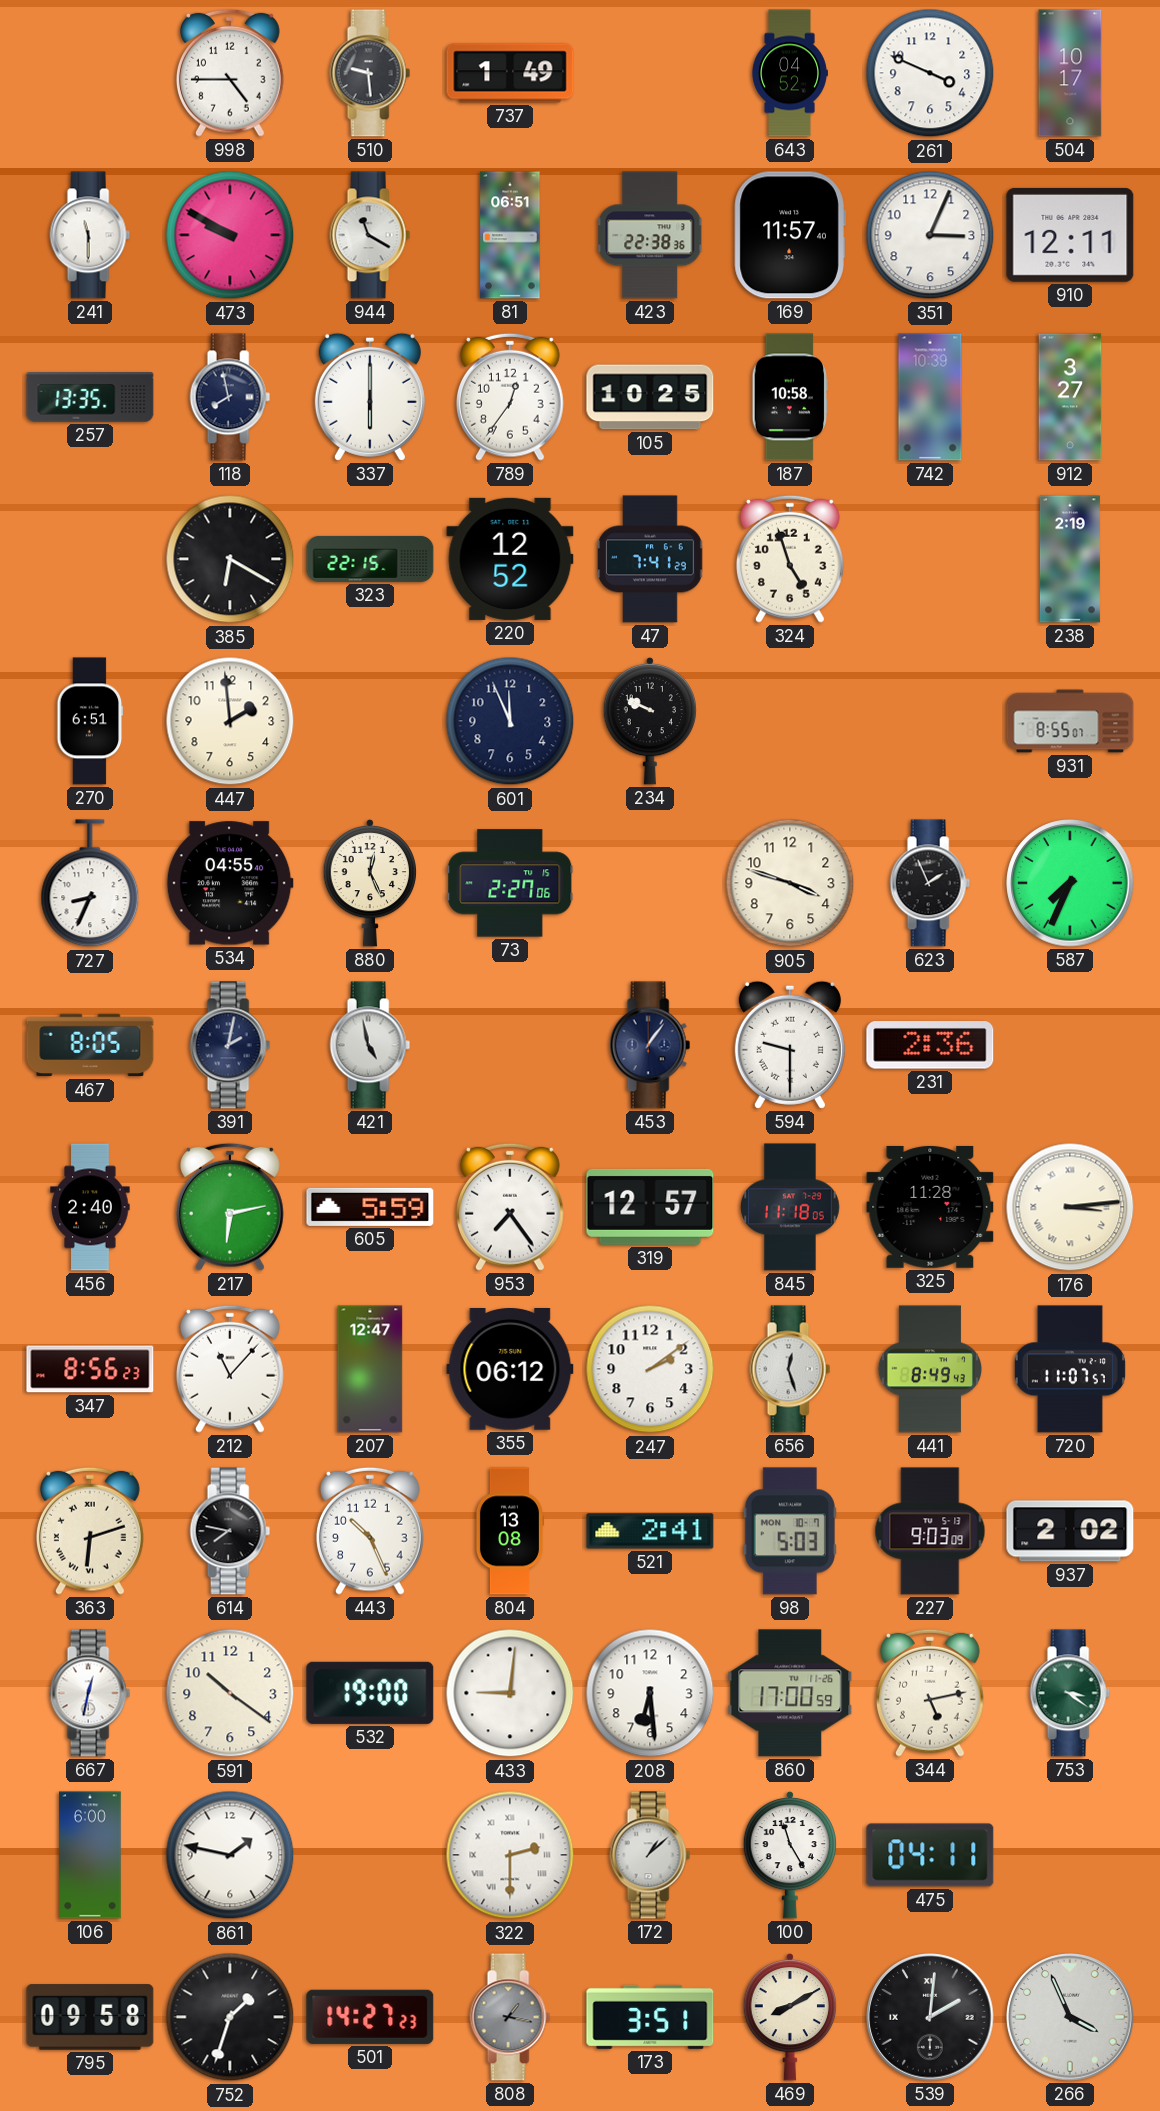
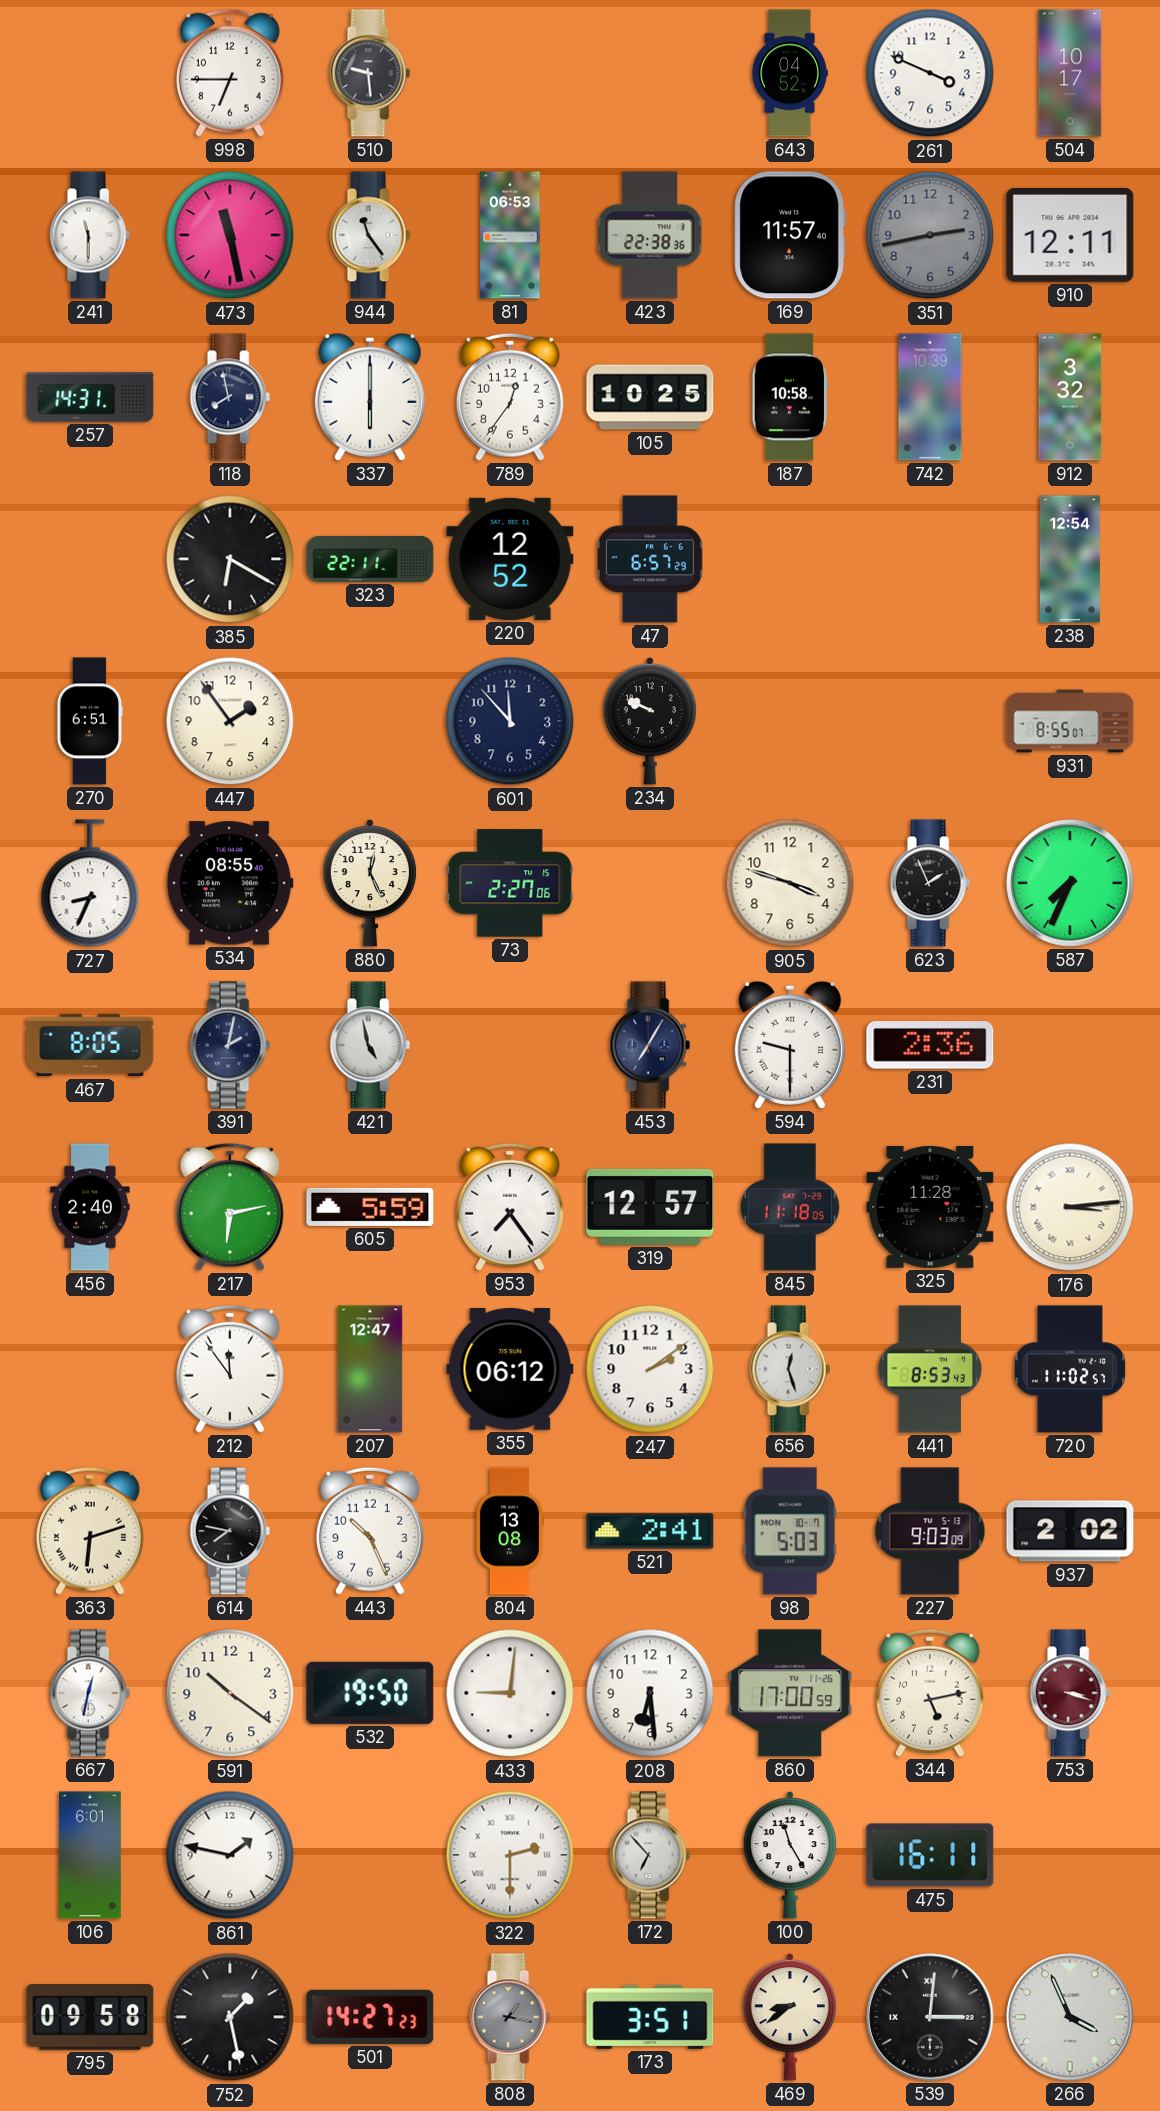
998: 4:45 -> 6:45 (230, 73)
737: 1:49 -> none (510, 73)
473: 9:50 -> 11:28 (230, 235)
944: 11:20 -> 11:24 (370, 235)
81: 06:51 -> 06:53 (510, 235)
351: 3:04 -> 2:43 (930, 235)
351 dial: white -> grey (930, 235)
257: 13:35 -> 14:31 (90, 397)
912: 3:27 -> 3:32 (1070, 397)
323: 22:15 -> 22:11 (370, 559)
47: 7:41 -> 6:57 (650, 559)
324: 4:57 -> none (790, 559)
238: 2:19 -> 12:54 (1070, 559)
447: 1:59 -> 1:54 (230, 721)
601: 11:56 -> 11:53 (510, 721)
534: 04:55 -> 08:55 (230, 883)
453: 1:06 -> 7:05 (650, 1045)
347: 8:56 -> none (90, 1369)
212: 11:07 -> 11:54 (230, 1369)
441: 8:49 -> 8:53 (929, 1369)
720: 11:07 -> 11:02 (1070, 1369)
532: 19:00 -> 19:50 (370, 1693)
753: 3:21 -> 3:18 (1070, 1693)
753 dial: green -> burgundy (1070, 1693)
106: 6:00 -> 6:01 (90, 1855)
172: 1:08 -> 6:53 (650, 1855)
475: 04:11 -> 16:11 (930, 1855)
752: 1:33 -> 1:28 (230, 2017)
469: 8:10 -> 8:39 (789, 2017)
539: 2:01 -> 3:01 (930, 2017)
